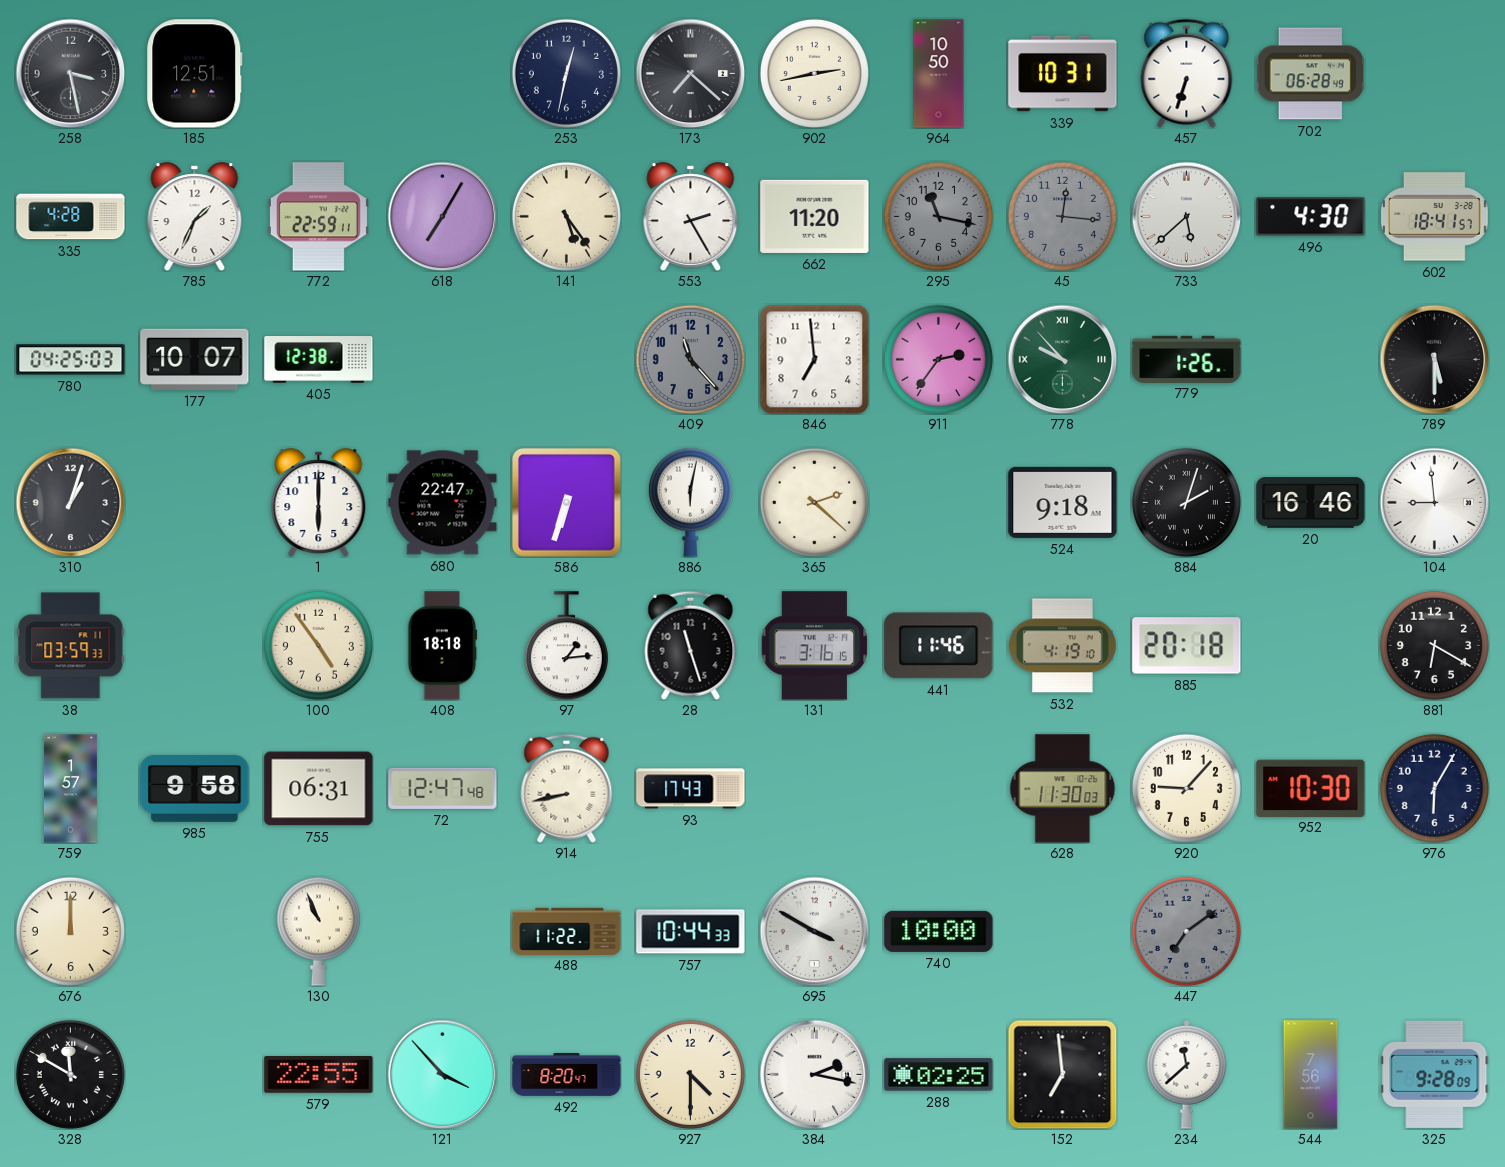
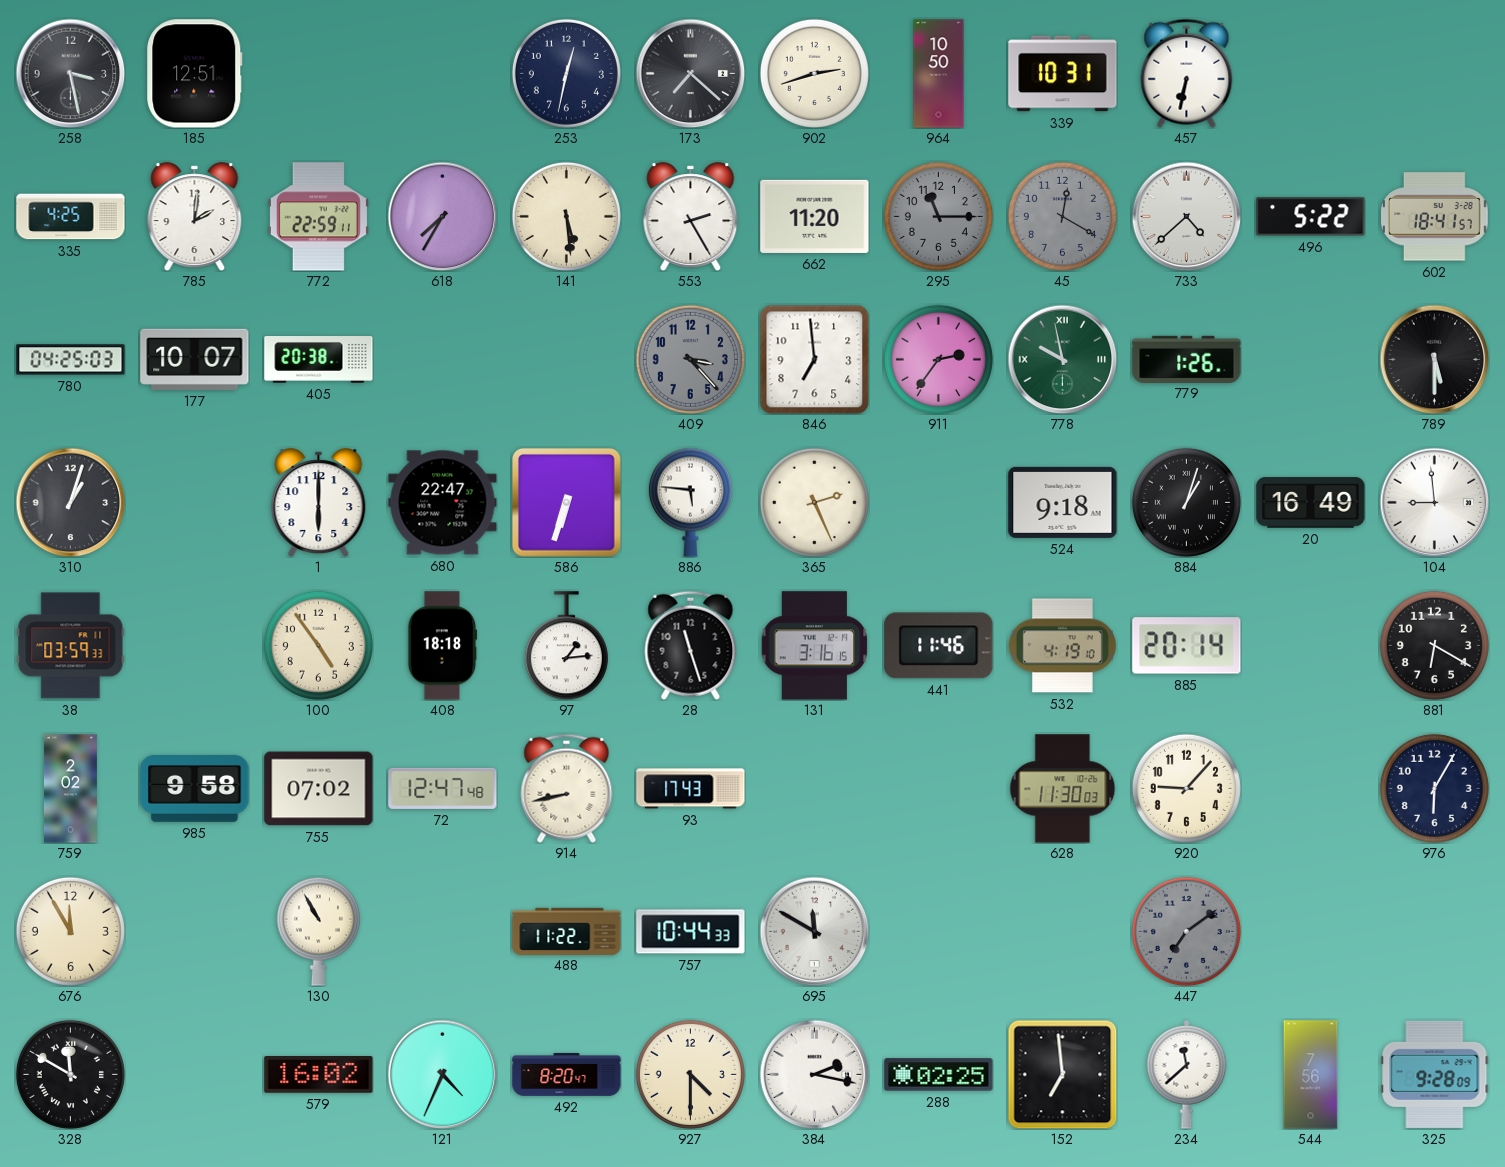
902: 2:43 -> 2:42 (814, 73)
457: 6:33 -> 6:32 (1187, 73)
702: 06:28 -> none (1310, 74)
335: 4:28 -> 4:25 (71, 217)
785: 1:34 -> 2:01 (195, 216)
618: 7:05 -> 7:35 (442, 216)
141: 5:24 -> 5:29 (566, 216)
295: 11:17 -> 11:15 (938, 216)
45: 12:16 -> 12:20 (1062, 216)
733: 5:38 -> 4:38 (1186, 216)
496: 4:30 -> 5:22 (1311, 217)
405: 12:38 -> 20:38 (319, 360)
409: 11:23 -> 3:23 (690, 359)
778: 9:53 -> 9:58 (1062, 359)
886: 6:02 -> 5:46 (690, 502)
365: 2:22 -> 2:26 (814, 502)
884: 2:03 -> 1:03 (1186, 502)
20: 16:46 -> 16:49 (1311, 503)
885: 20:18 -> 20:14 (1187, 646)
759: 1:57 -> 2:02 (70, 789)
755: 06:31 -> 07:02 (319, 789)
952: 10:30 -> none (1311, 788)
676: 12:00 -> 11:55 (70, 931)
130: 10:56 -> 10:55 (318, 931)
695: 3:50 -> 11:50 (814, 931)
740: 10:00 -> none (939, 931)
579: 22:55 -> 16:02 (319, 1075)
121: 3:53 -> 4:34 (442, 1074)
